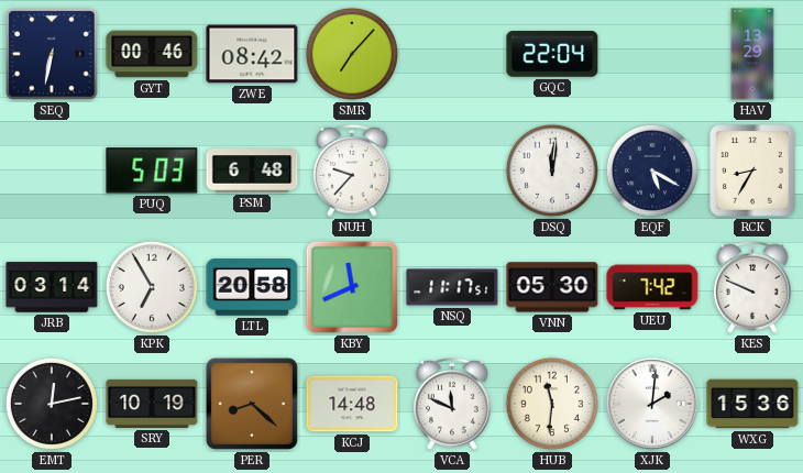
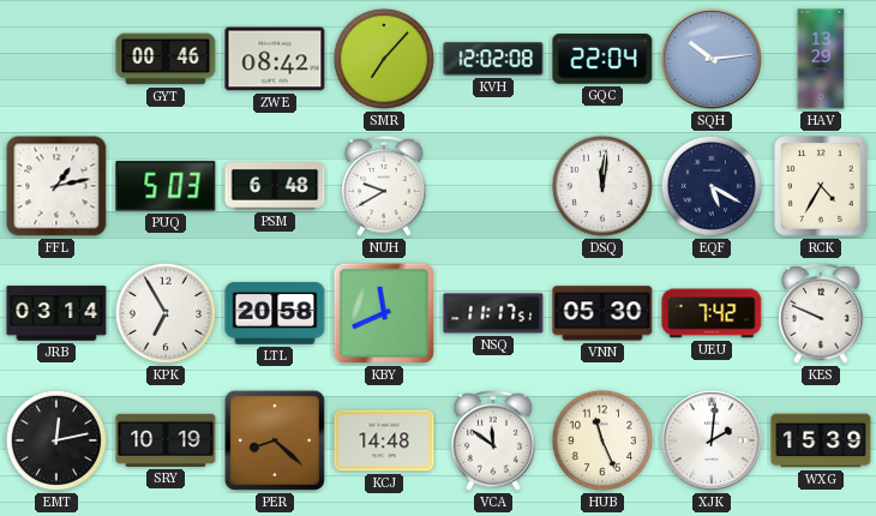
SEQ: 6:32 -> none (52, 54)
KVH: none -> 12:02 (493, 59)
SQH: none -> 10:14 (712, 59)
FFL: none -> 1:13 (56, 186)
NUH: 9:37 -> 9:40 (384, 186)
RCK: 8:35 -> 4:35 (821, 186)
VCA: 11:49 -> 11:51 (493, 440)
HUB: 11:31 -> 11:26 (602, 440)
WXG: 15:36 -> 15:39 (821, 440)
